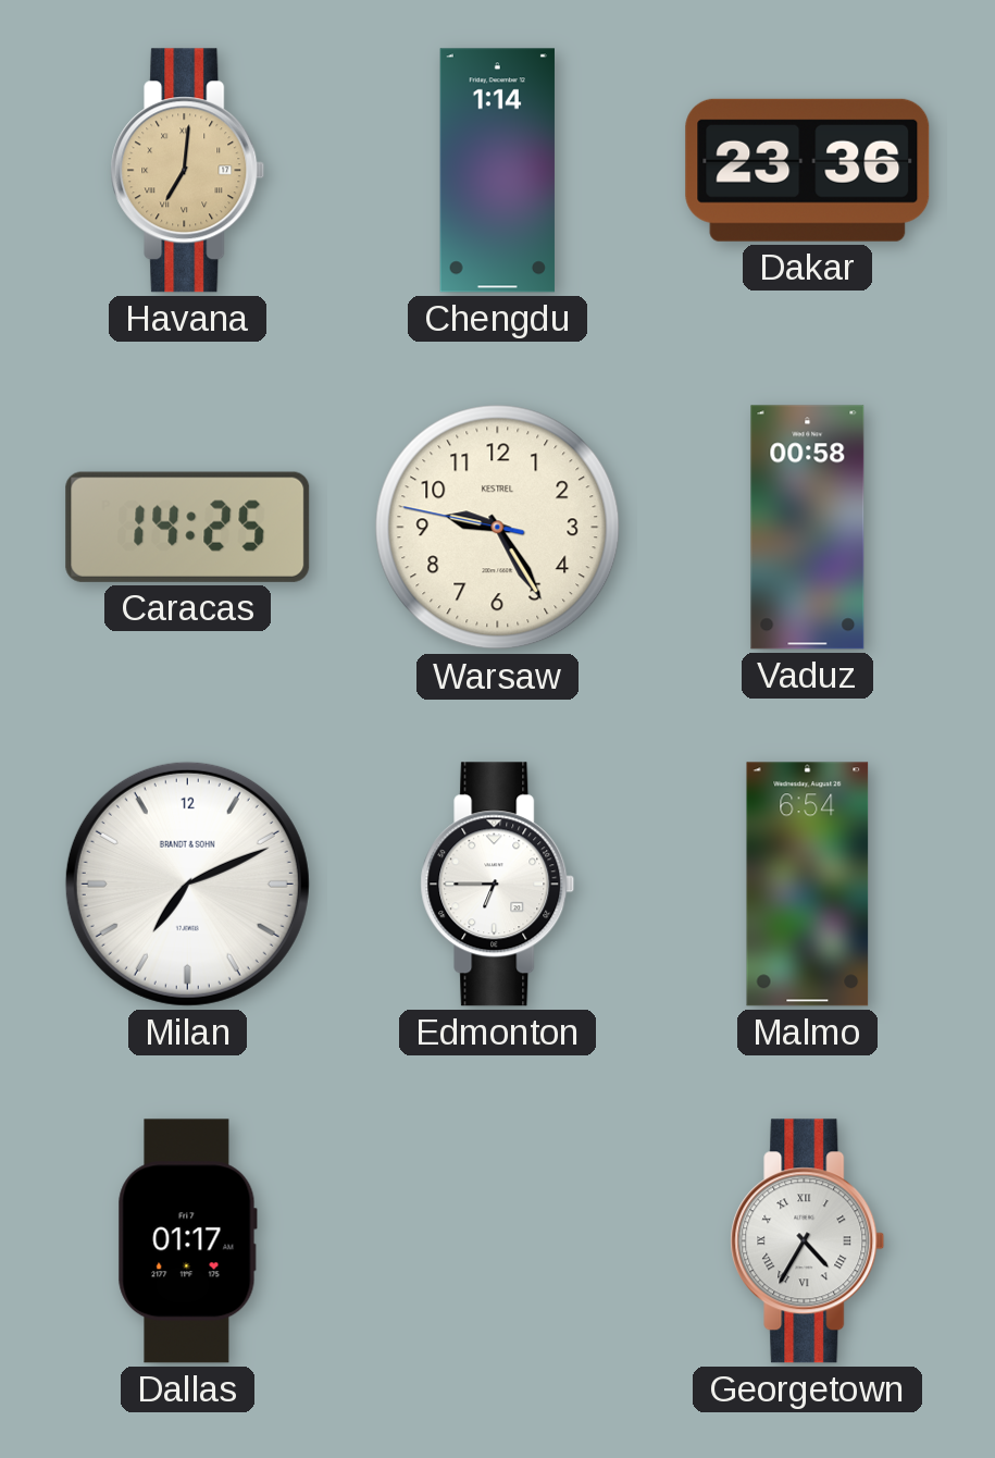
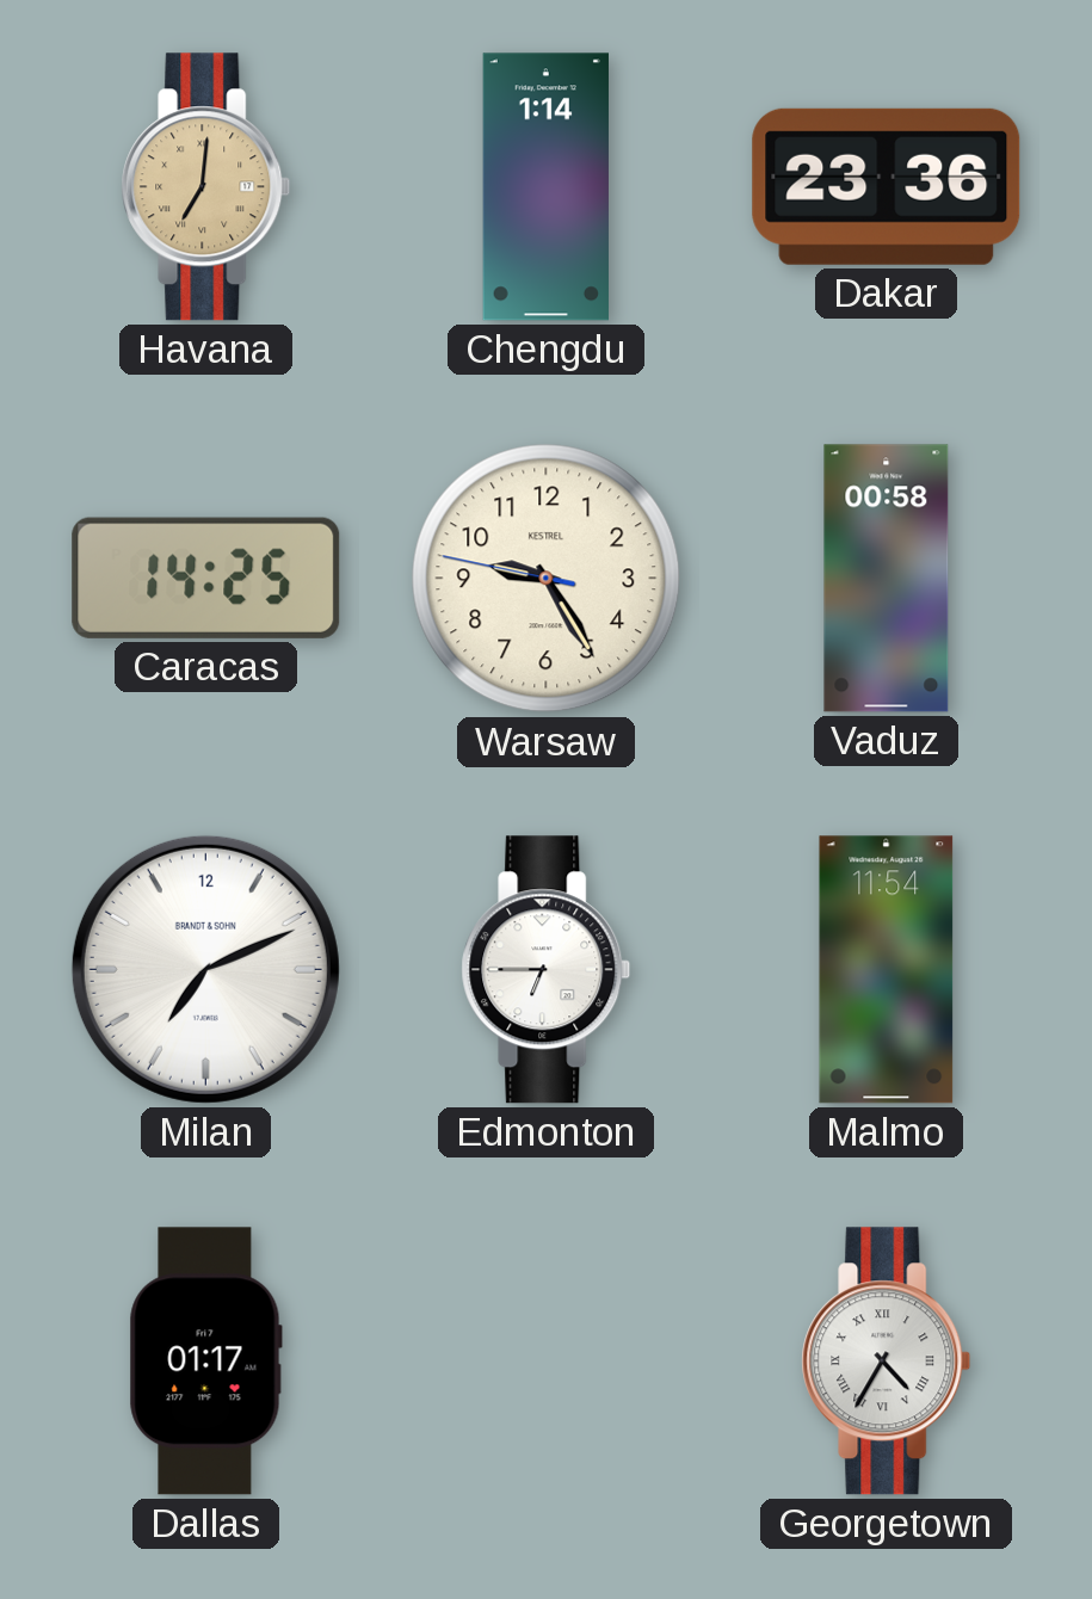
Malmo: 6:54 -> 11:54 (887, 970)
